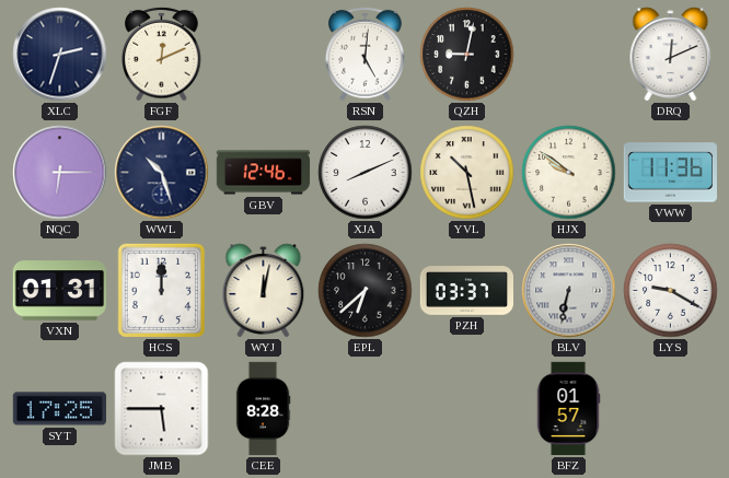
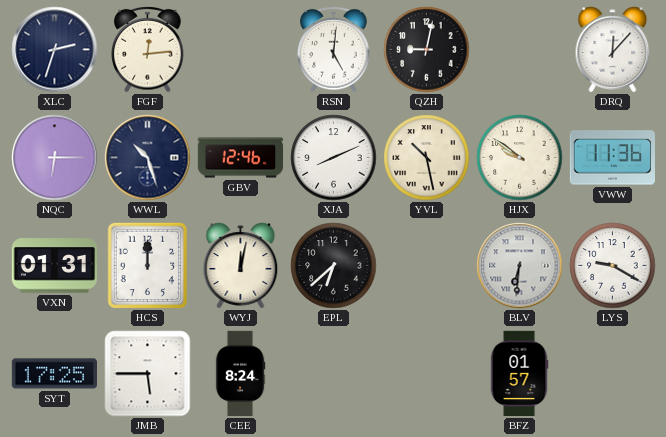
FGF: 12:11 -> 12:14 (148, 49)
DRQ: 12:11 -> 12:07 (613, 50)
PZH: 03:37 -> none (467, 291)
BLV: 6:32 -> 6:31 (520, 266)
CEE: 8:28 -> 8:24 (240, 374)
